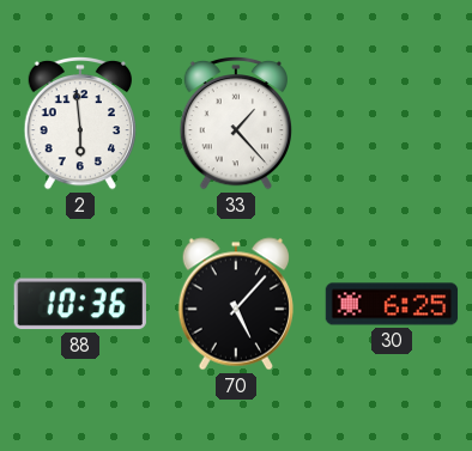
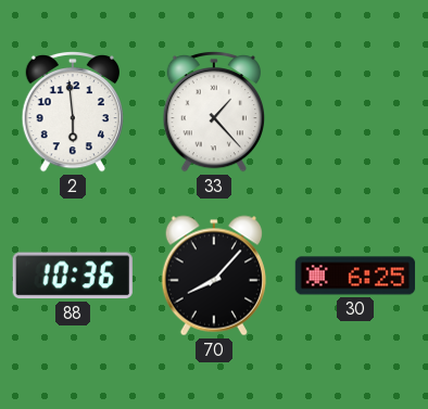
70: 5:07 -> 8:07 (214, 276)
